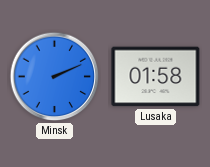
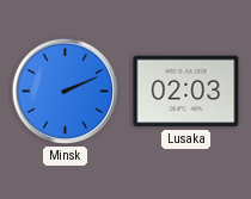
Lusaka: 01:58 -> 02:03 (186, 92)
